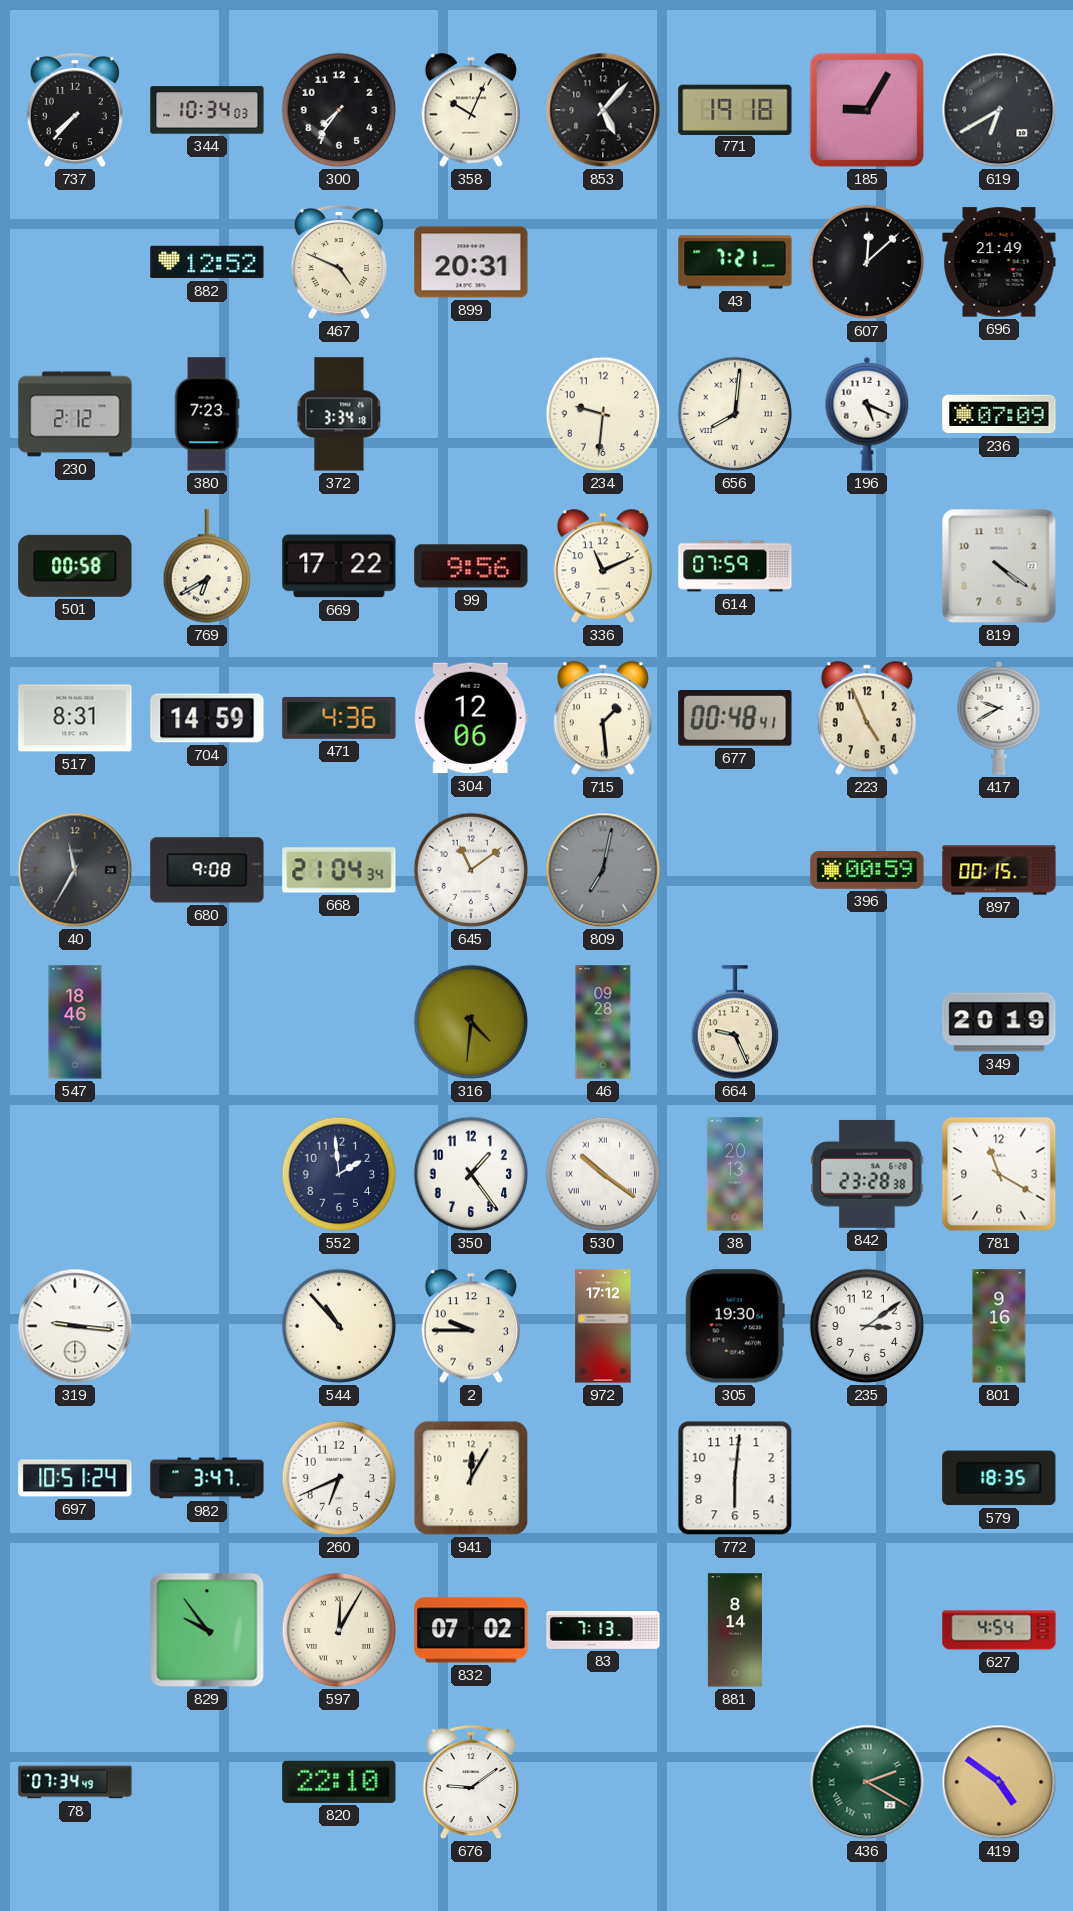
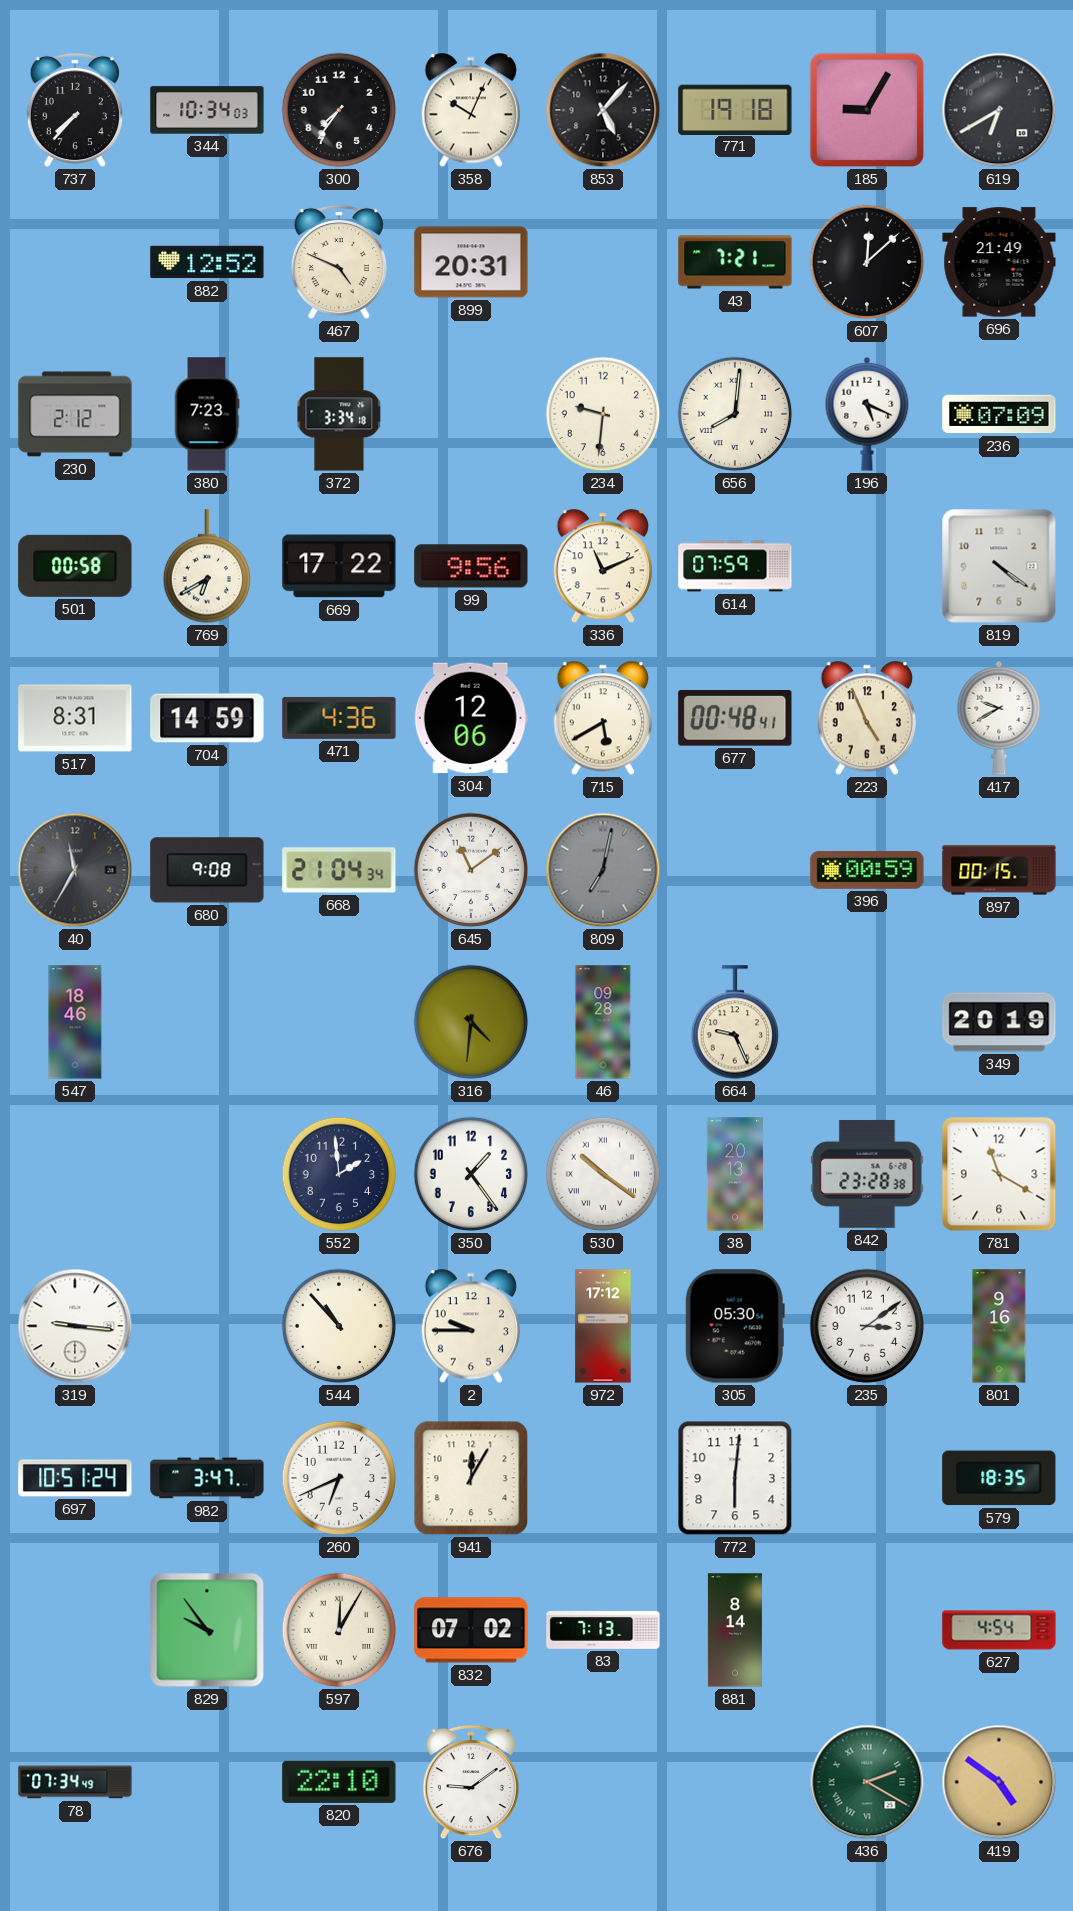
715: 1:29 -> 5:40 (602, 718)
305: 19:30 -> 05:30 (735, 1326)
